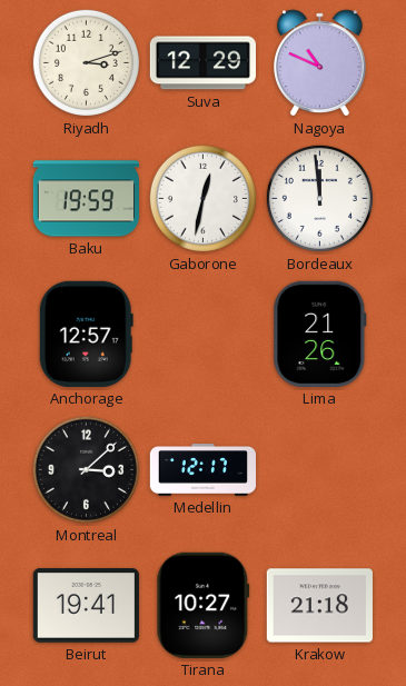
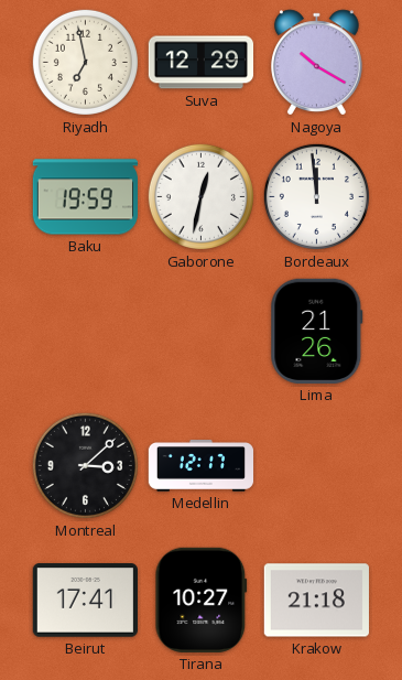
Riyadh: 3:12 -> 6:58 (85, 62)
Nagoya: 10:49 -> 10:20 (317, 63)
Anchorage: 12:57 -> none (86, 334)
Beirut: 19:41 -> 17:41 (85, 601)
